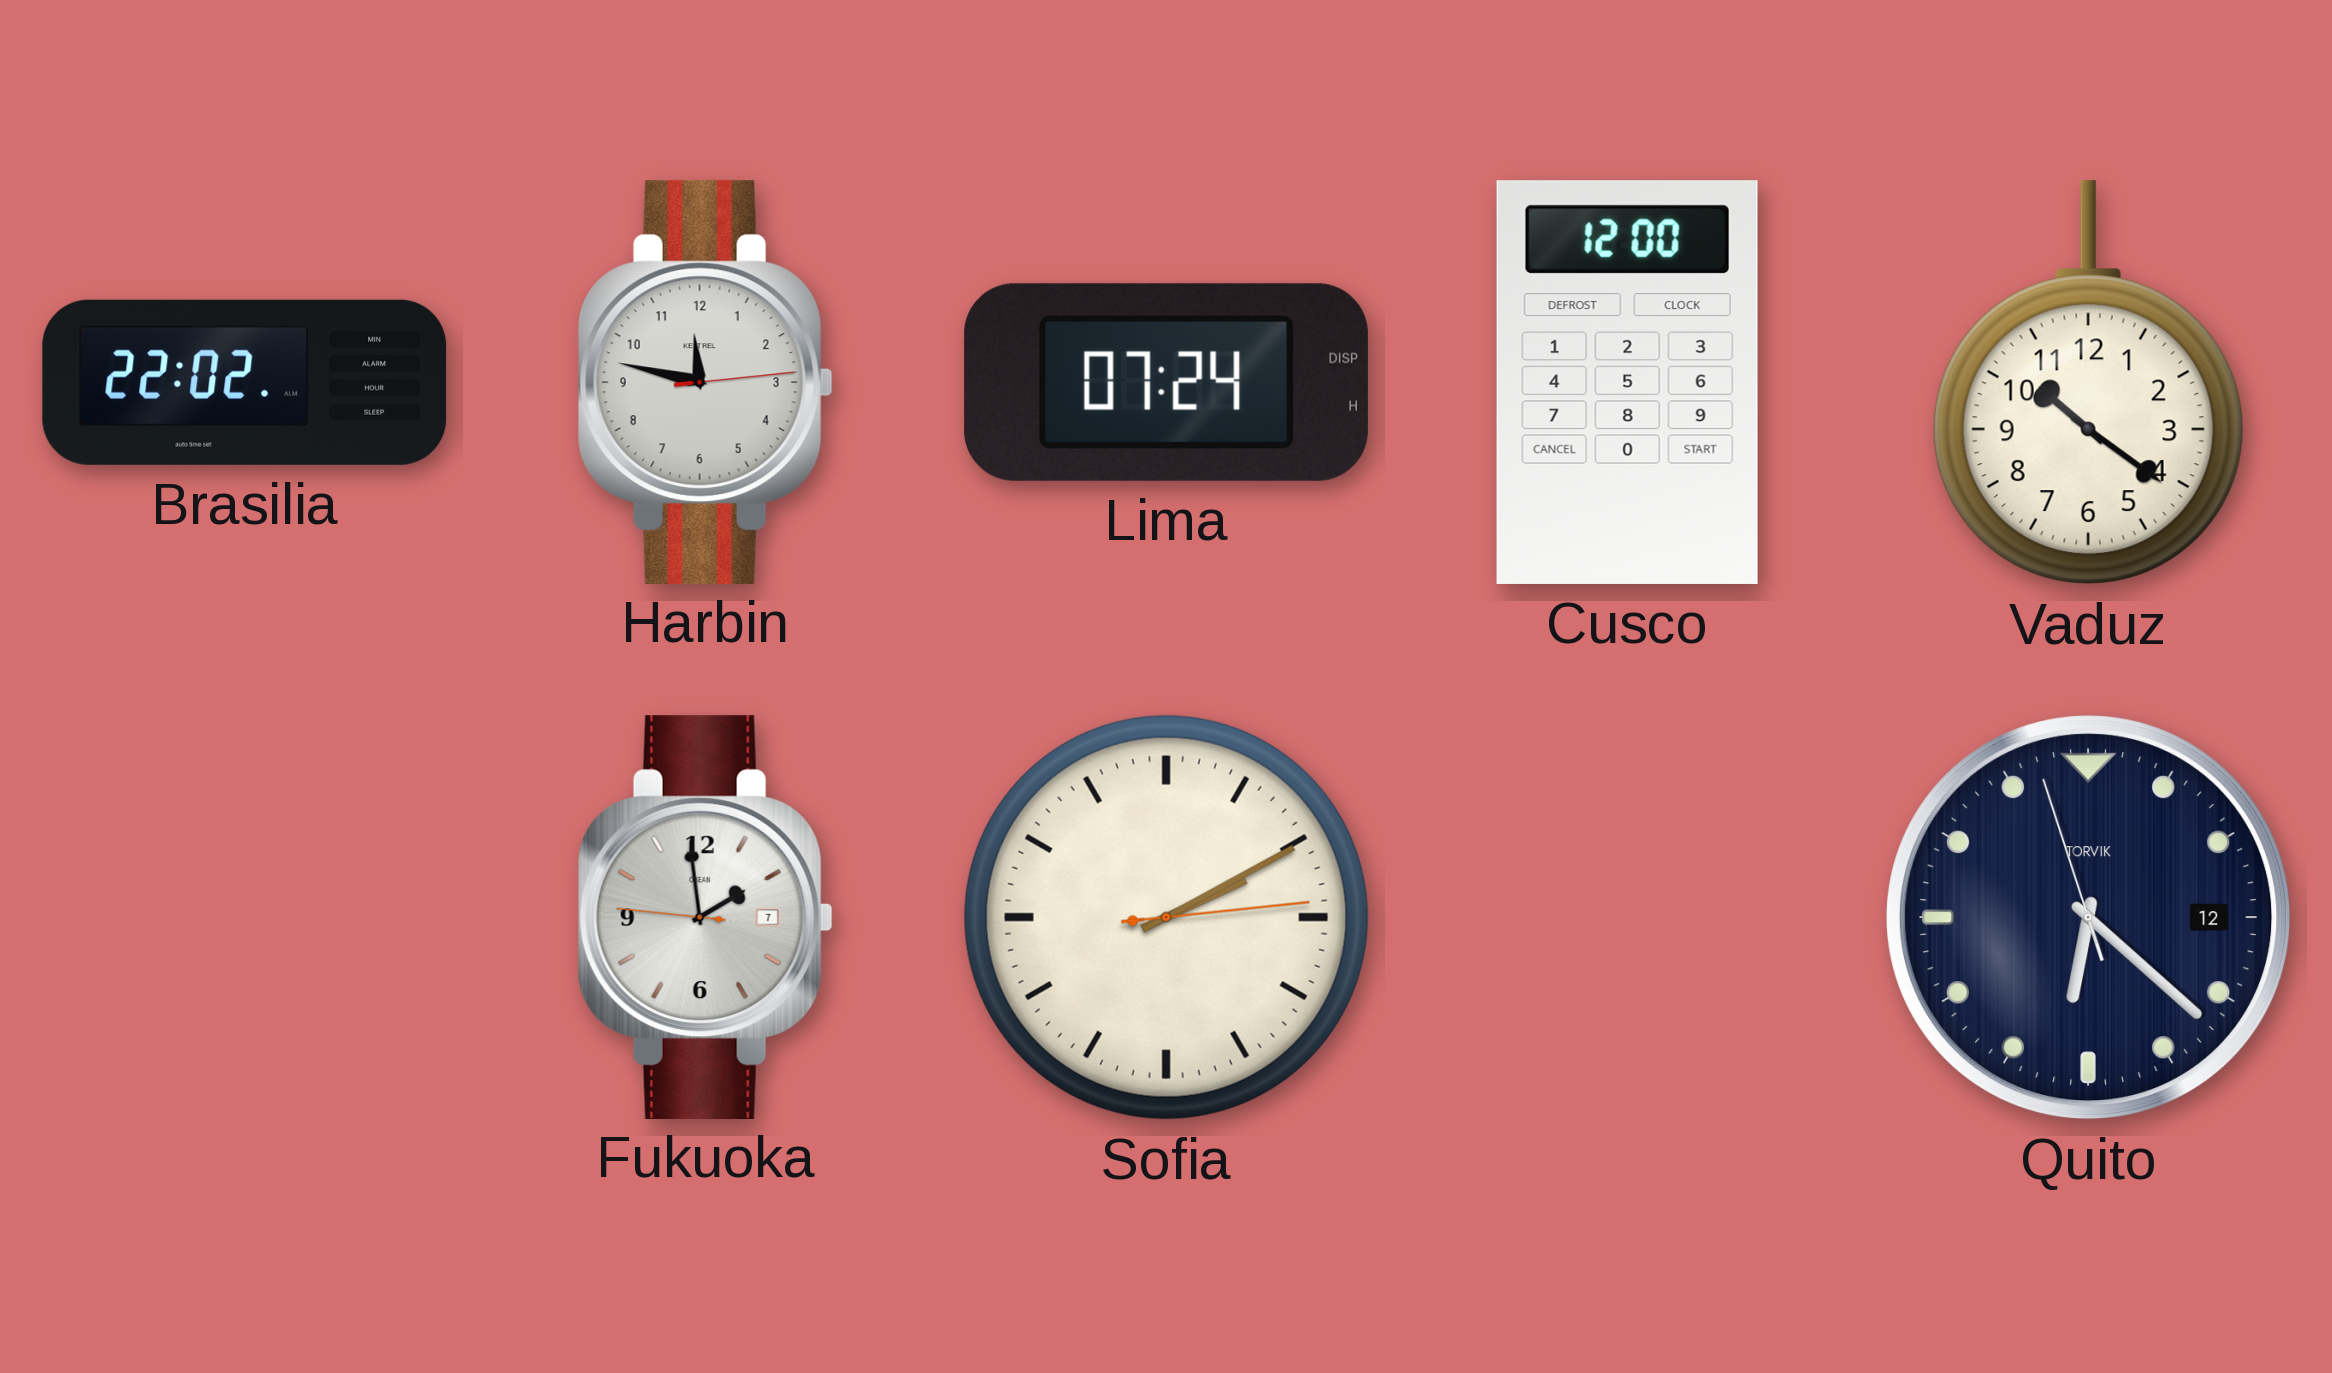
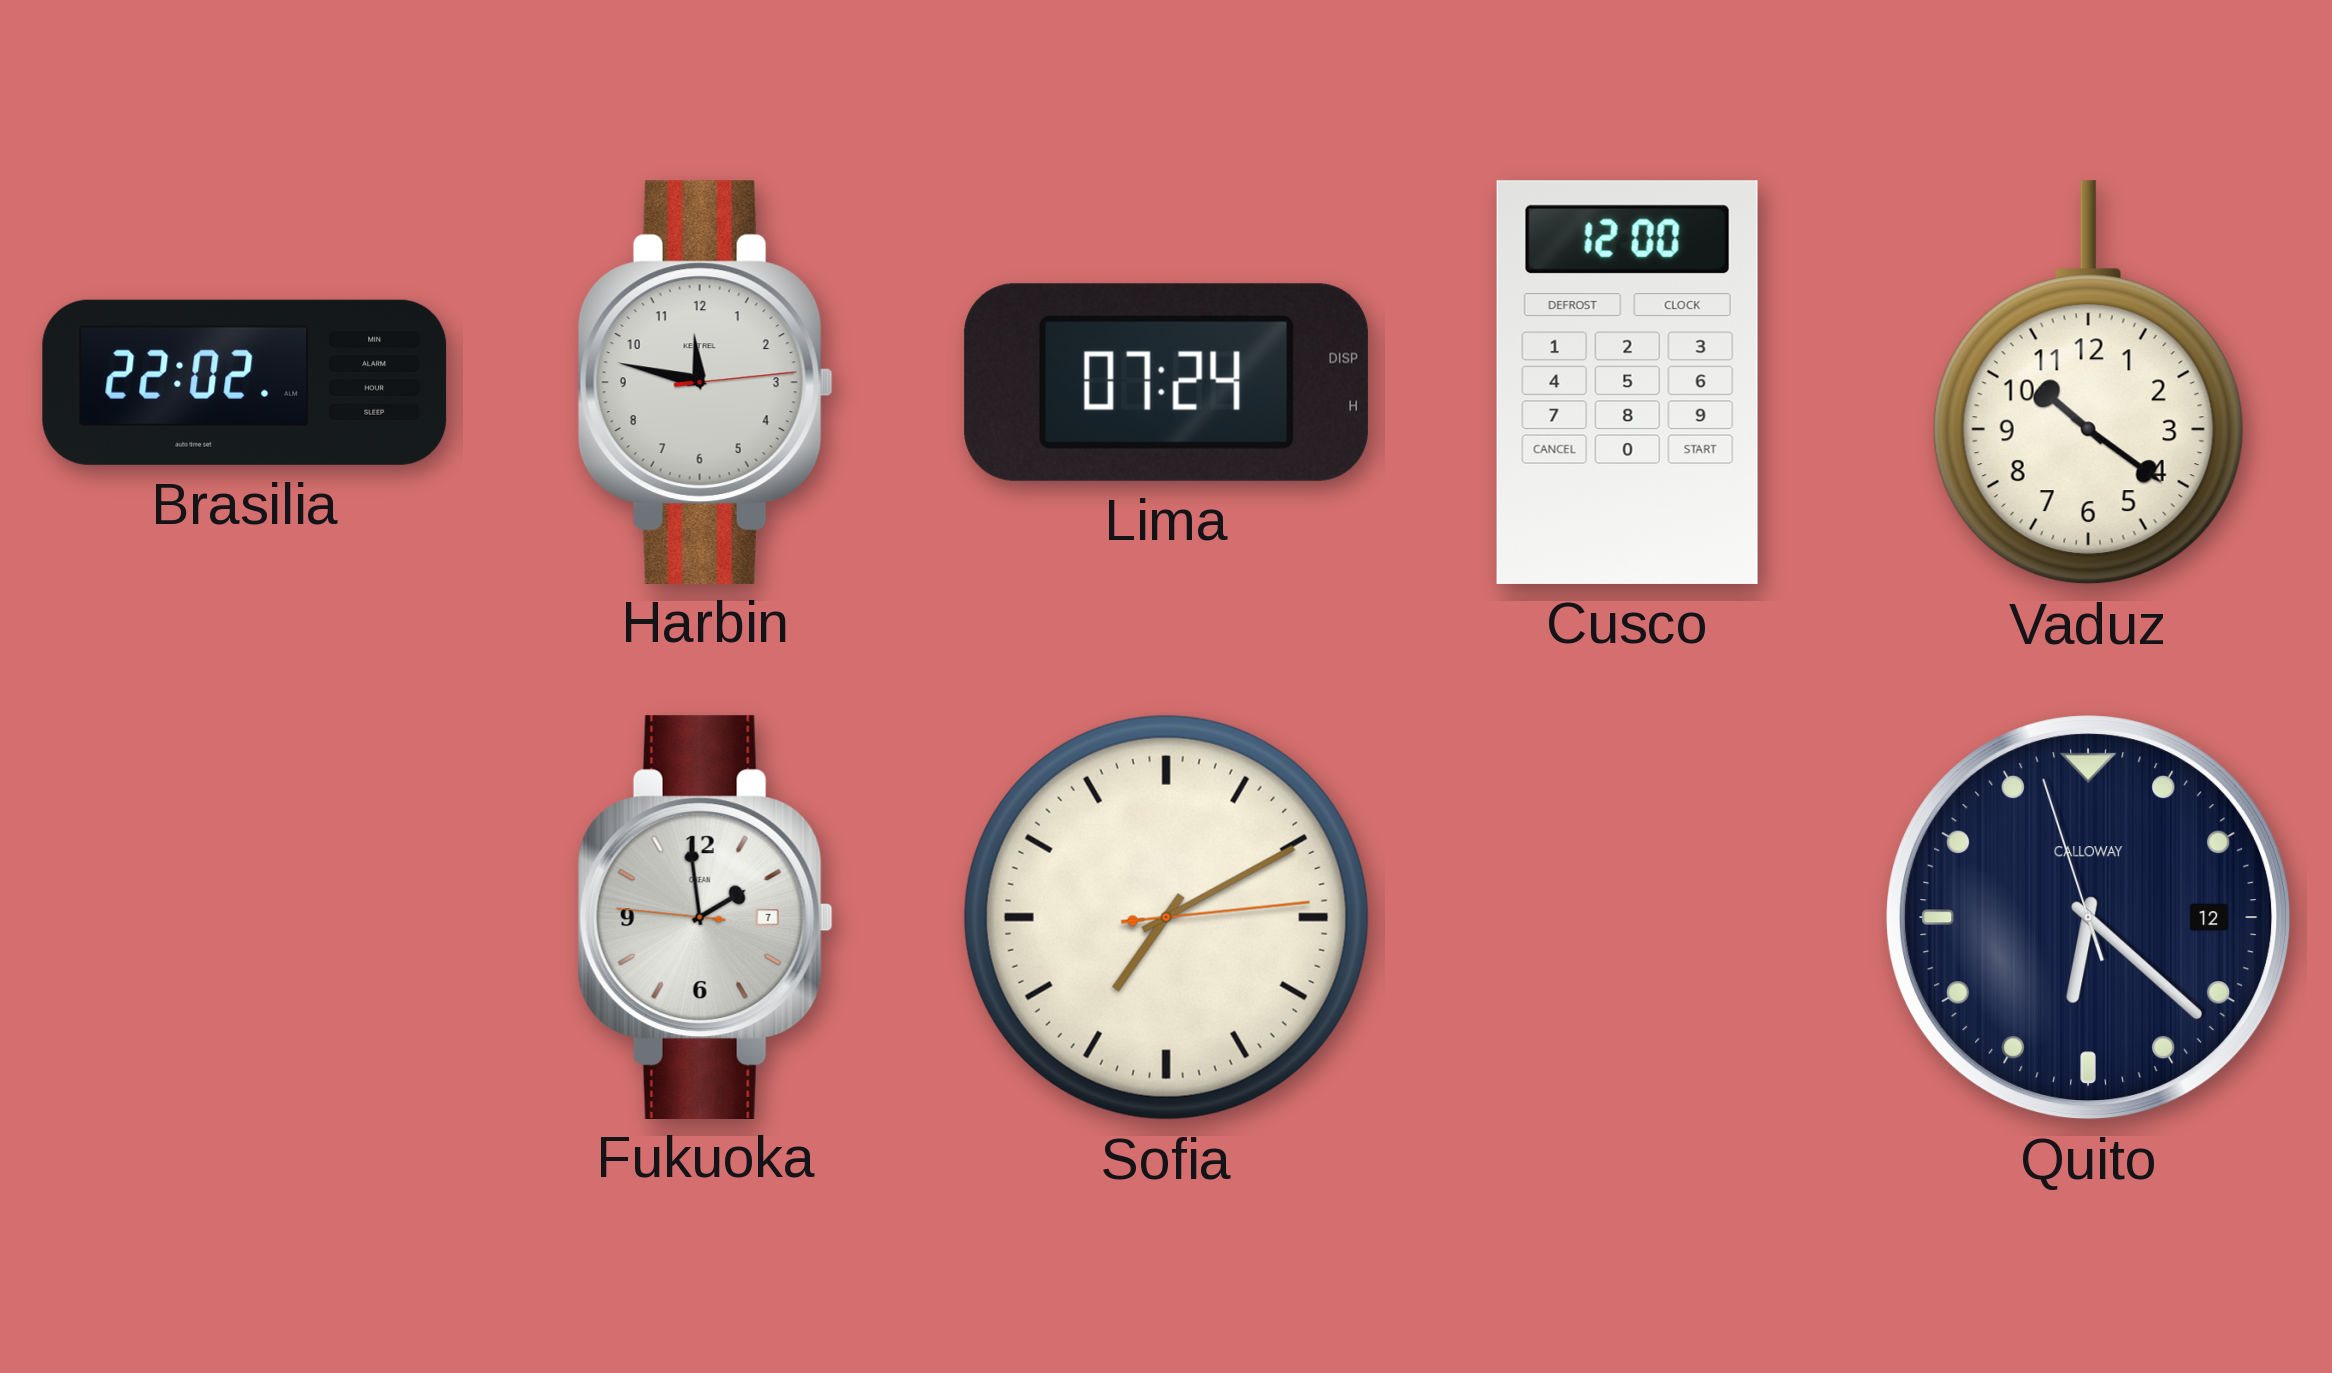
Sofia: 2:10 -> 7:10 (1166, 917)
Quito brand: TORVIK -> CALLOWAY (2089, 918)
